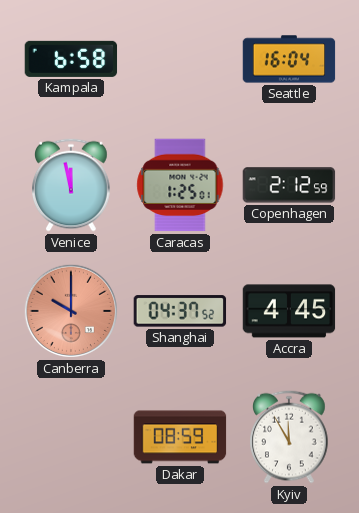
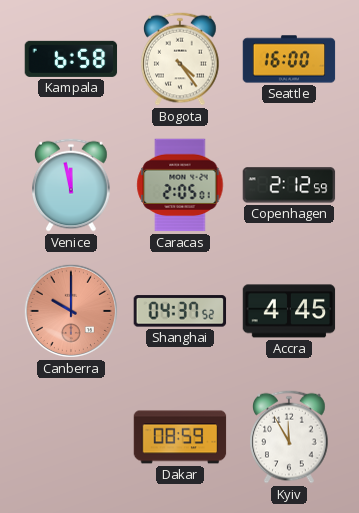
Bogota: none -> 4:24 (180, 59)
Seattle: 16:04 -> 16:00 (289, 59)
Caracas: 1:25 -> 2:05 (180, 185)
